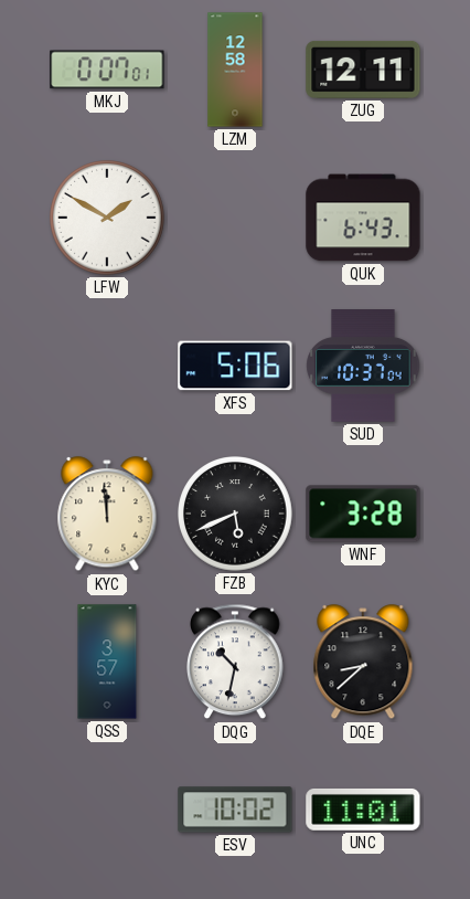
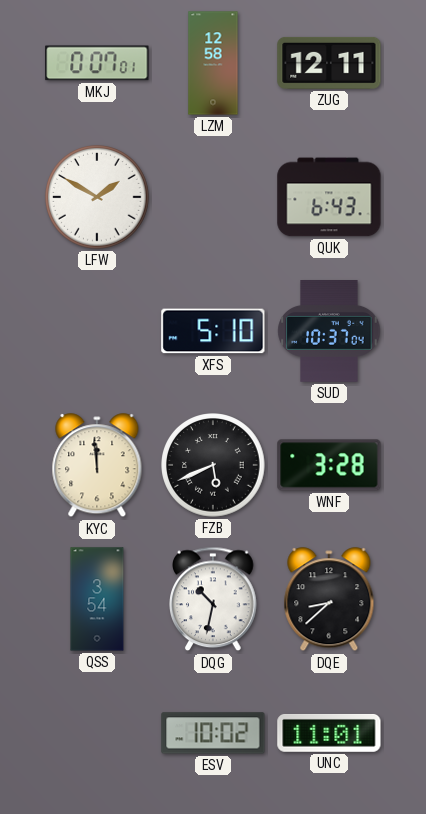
XFS: 5:06 -> 5:10 (213, 331)
QSS: 3:57 -> 3:54 (97, 599)
